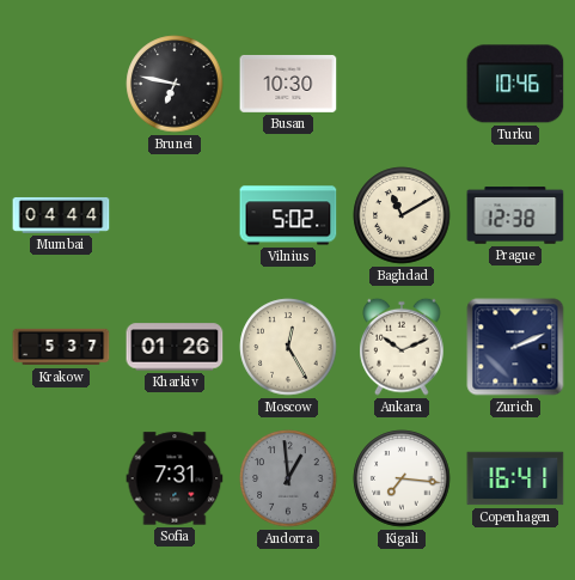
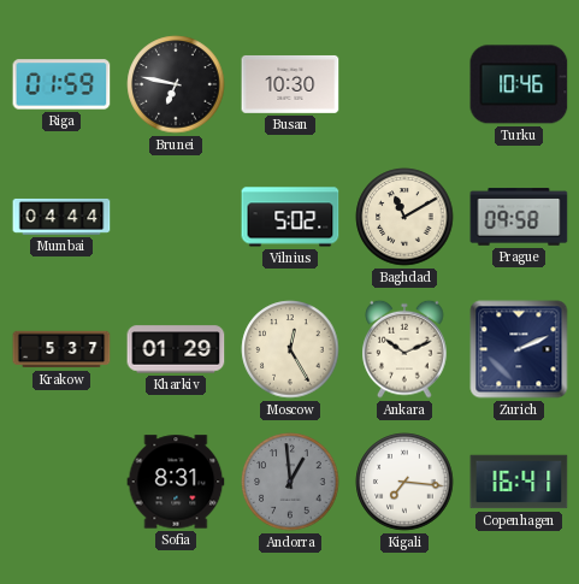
Riga: none -> 01:59 (61, 84)
Prague: 12:38 -> 09:58 (519, 217)
Kharkiv: 01:26 -> 01:29 (176, 349)
Sofia: 7:31 -> 8:31 (176, 482)
